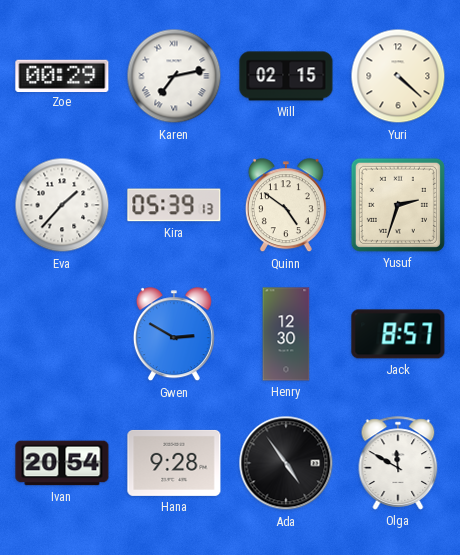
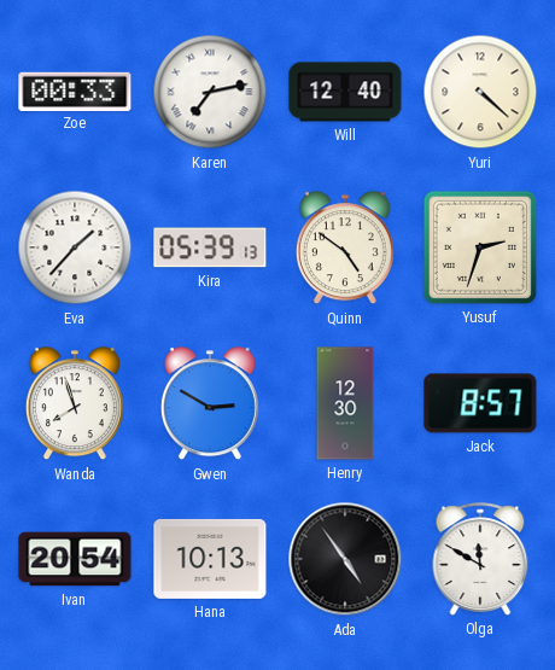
Zoe: 00:29 -> 00:33 (75, 91)
Will: 02:15 -> 12:40 (345, 92)
Wanda: none -> 7:57 (75, 404)
Hana: 9:28 -> 10:13 (210, 559)
